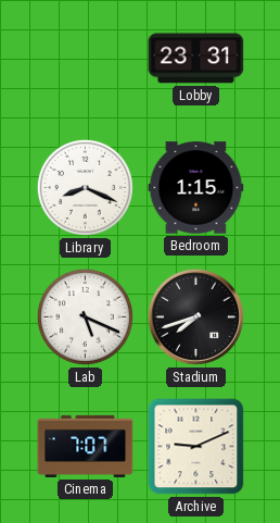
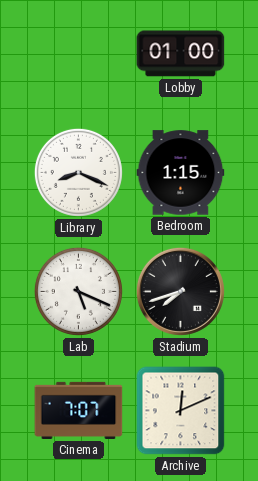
Lobby: 23:31 -> 01:00 (181, 54)
Archive: 9:11 -> 12:11 (181, 411)
